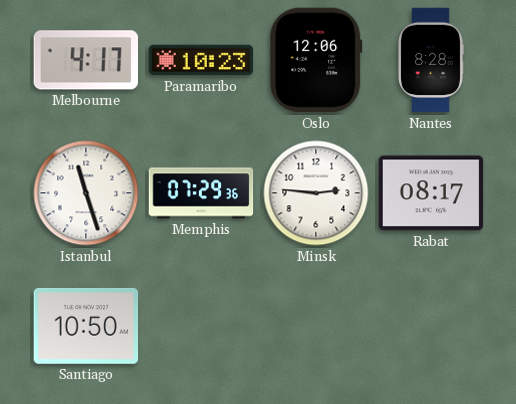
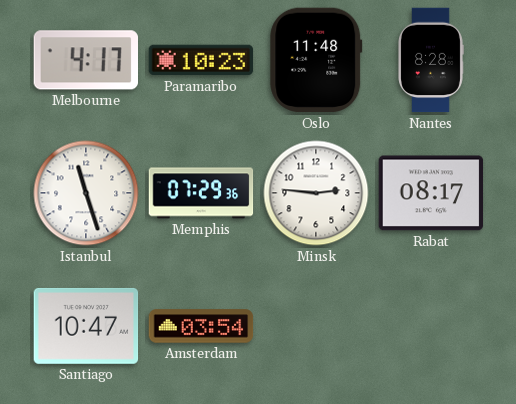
Oslo: 12:06 -> 11:48 (316, 60)
Santiago: 10:50 -> 10:47 (86, 326)
Amsterdam: none -> 03:54 (201, 326)
